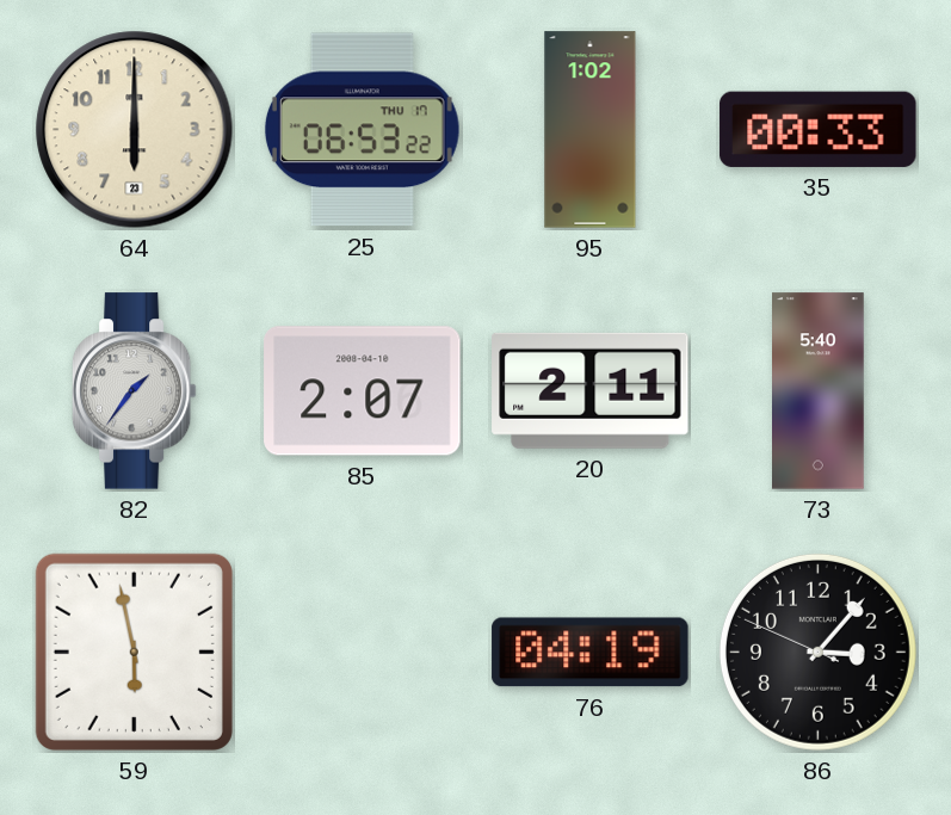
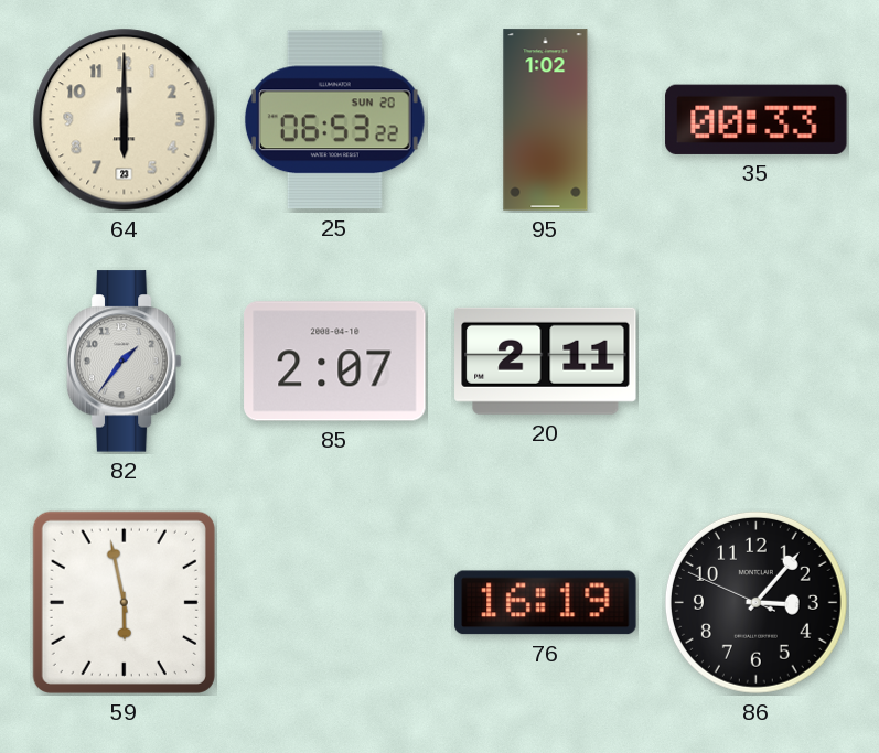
25 date: THU 17 -> SUN 20 (334, 120)
73: 5:40 -> none (819, 391)
76: 04:19 -> 16:19 (546, 603)
